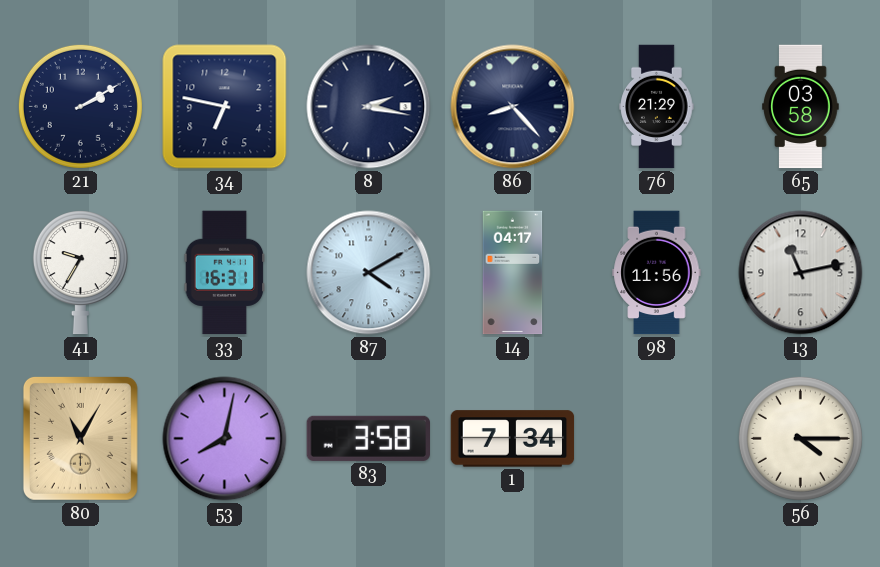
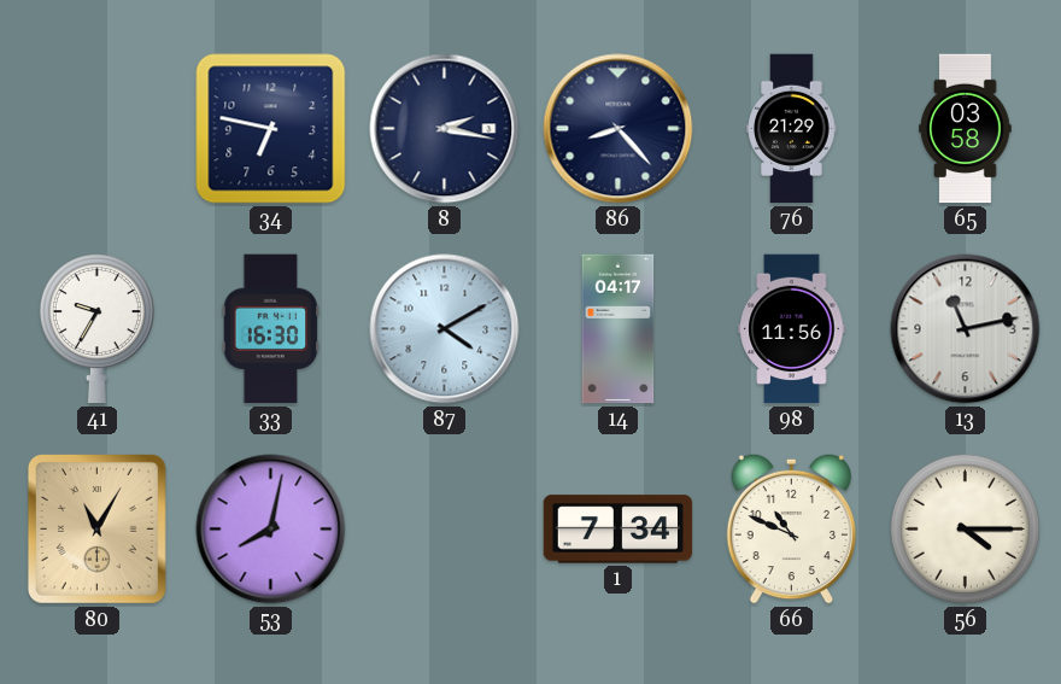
21: 2:10 -> none (80, 106)
33: 16:31 -> 16:30 (271, 329)
83: 3:58 -> none (369, 438)
66: none -> 10:49 (791, 528)
